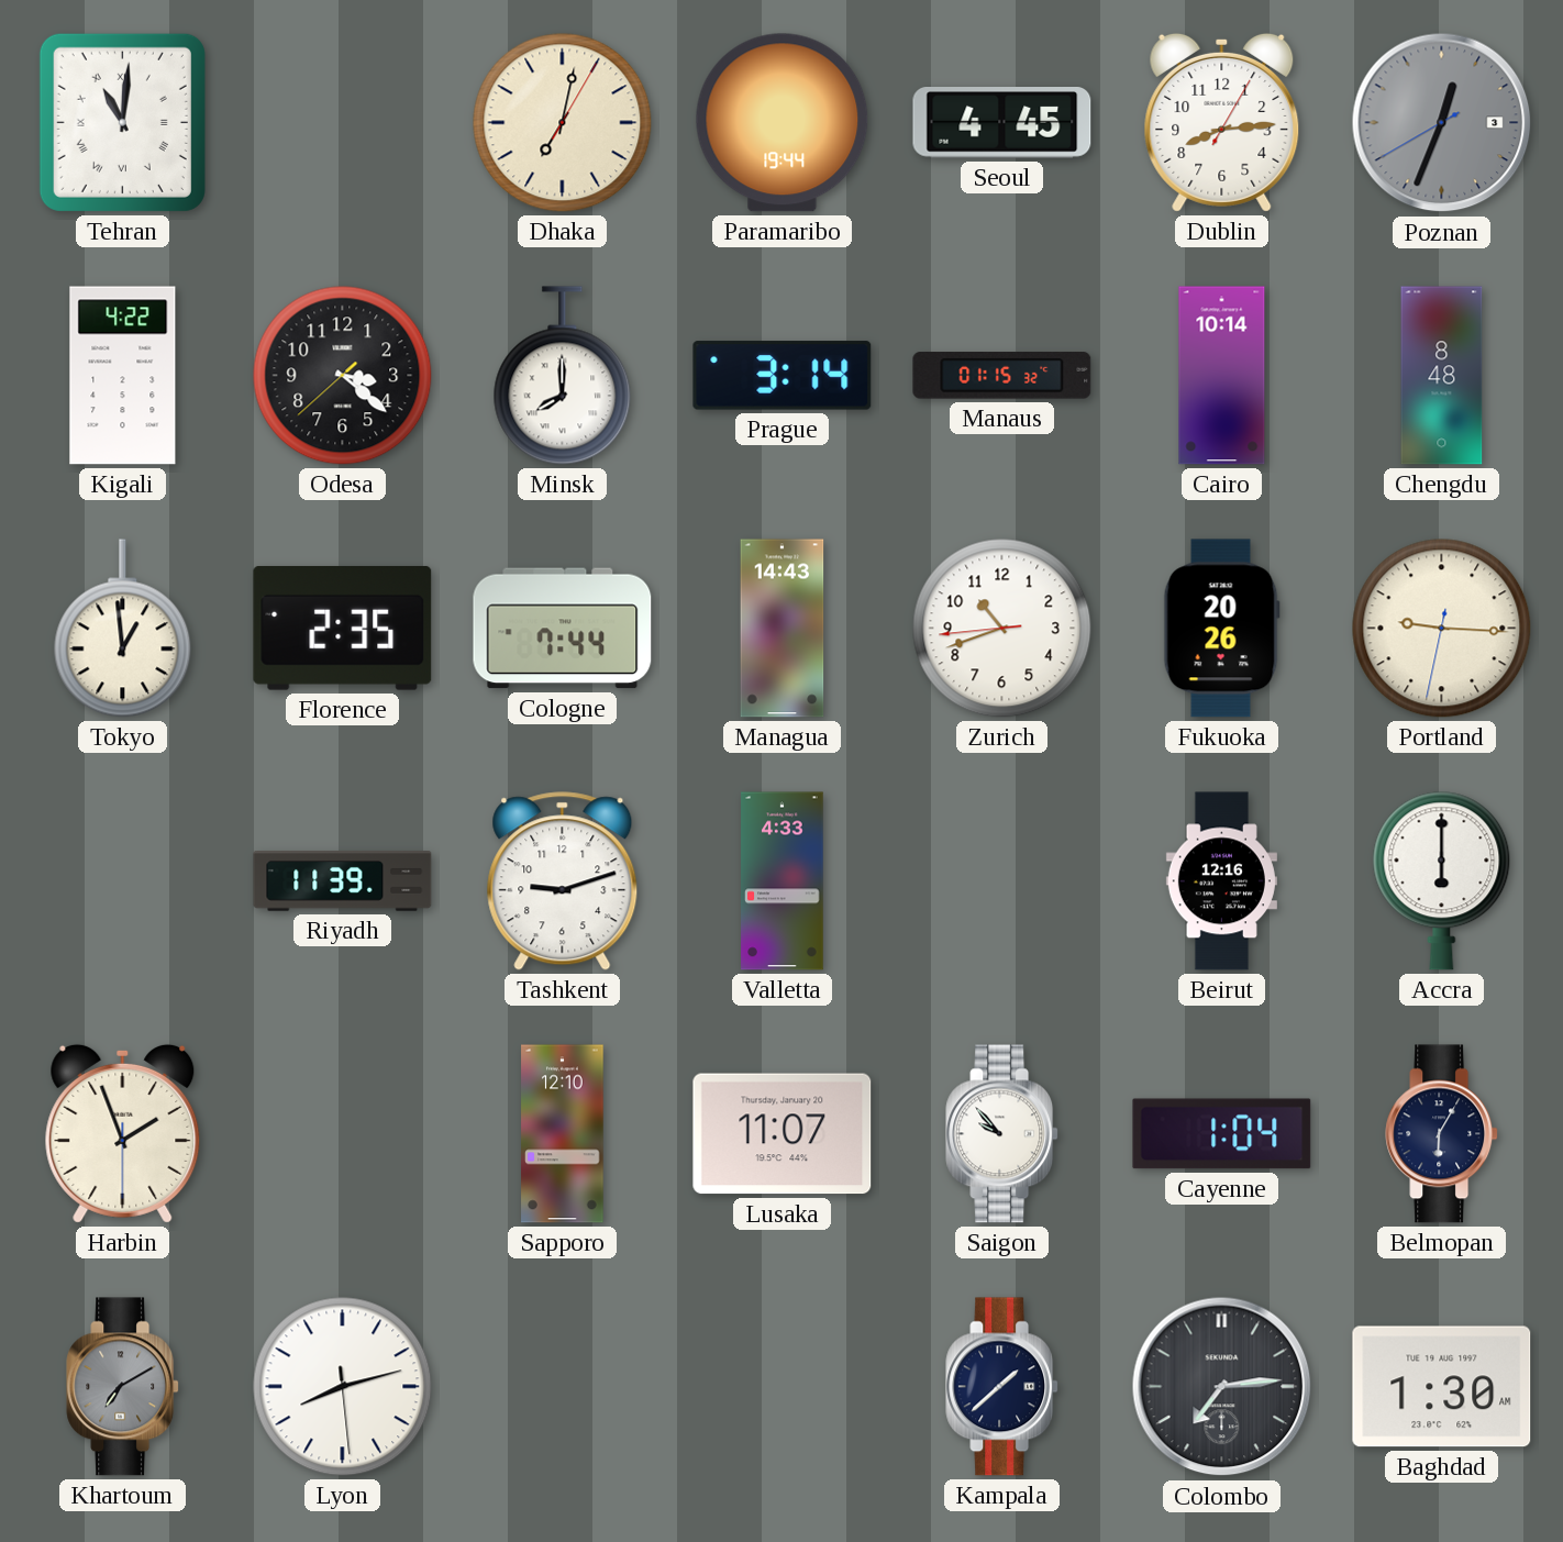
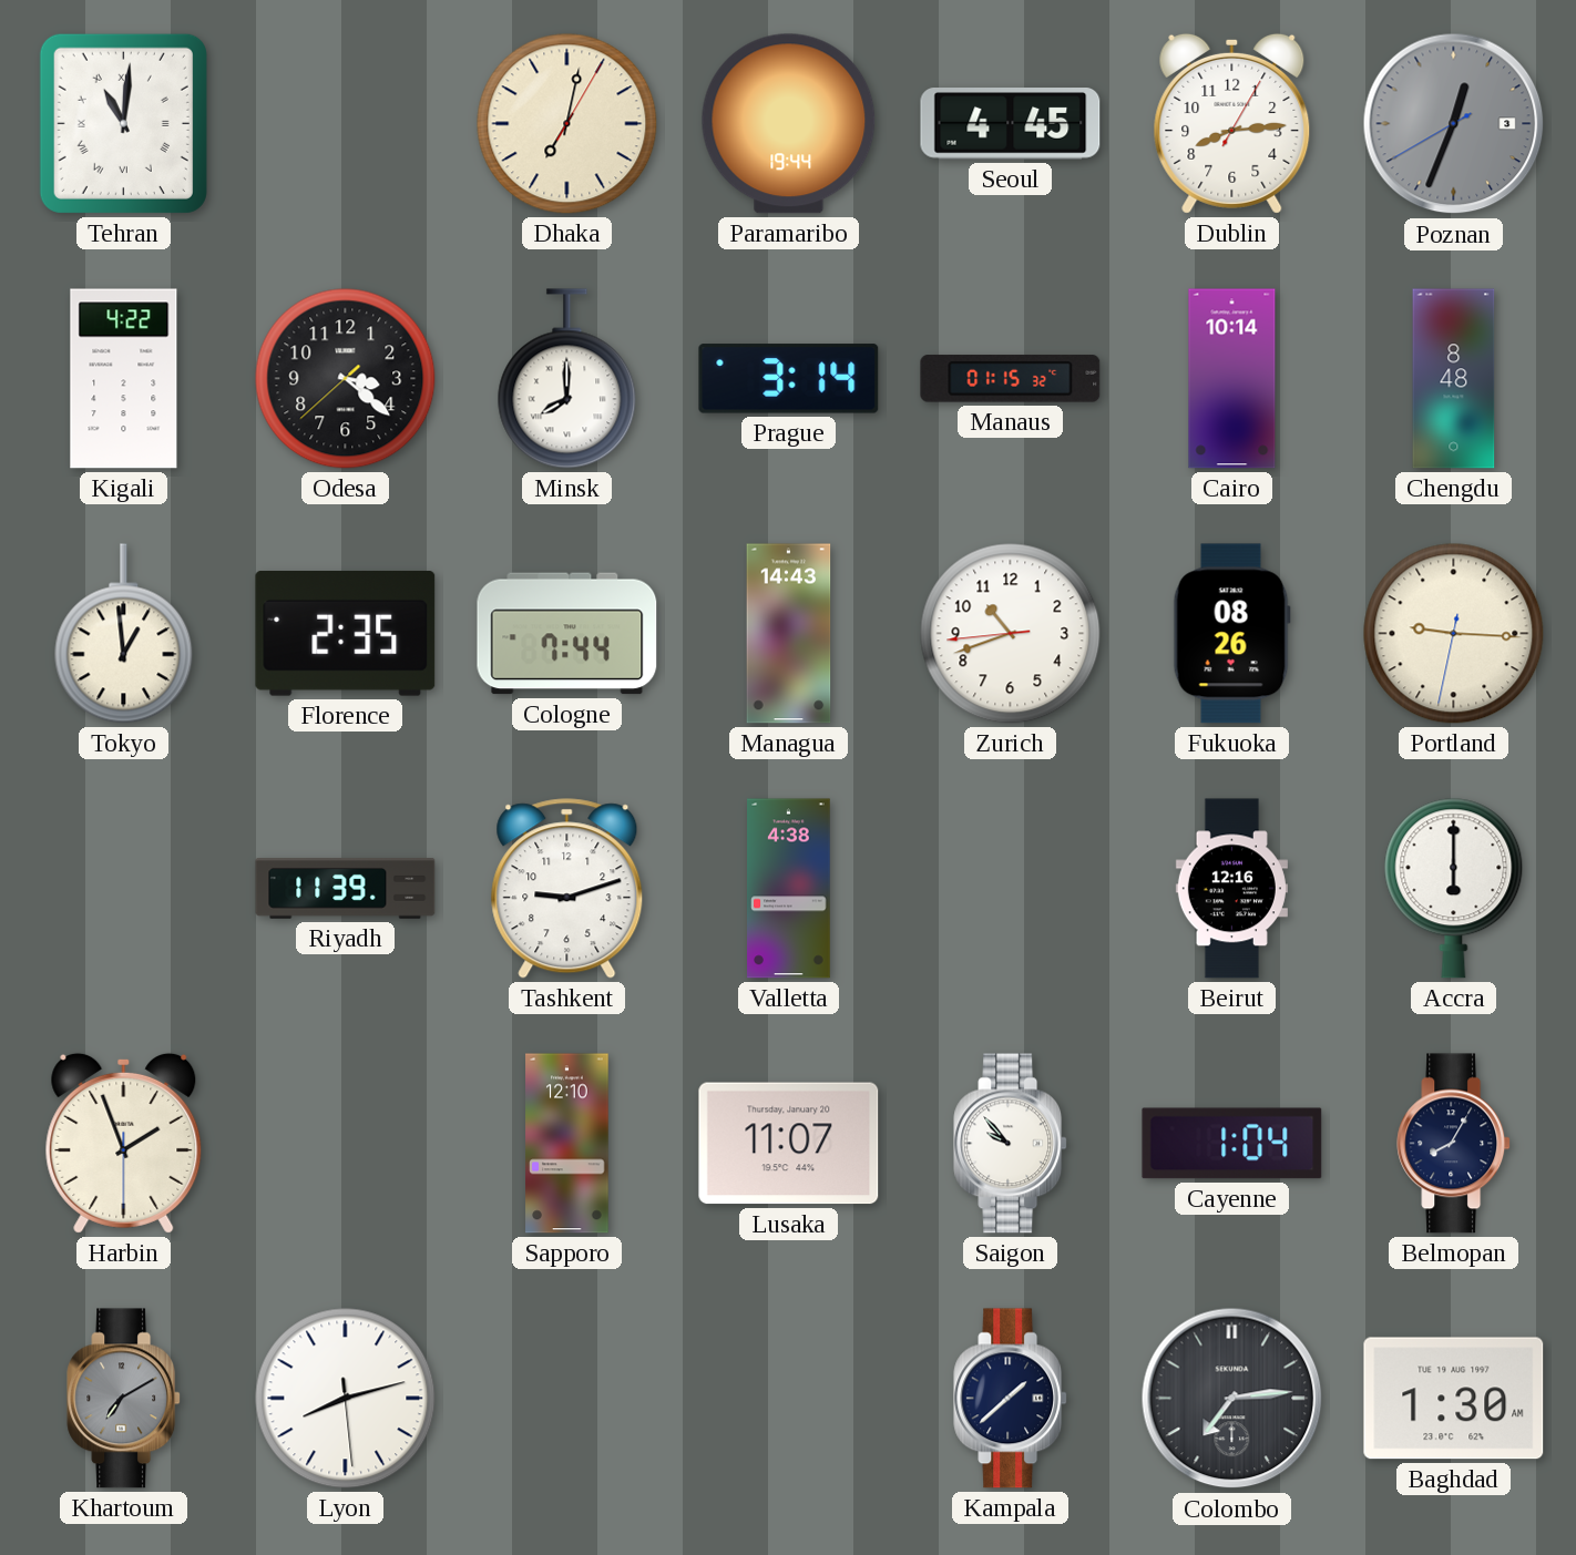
Fukuoka: 20:26 -> 08:26 (1231, 634)
Valletta: 4:33 -> 4:38 (789, 889)
Belmopan: 6:05 -> 8:05 (1454, 1144)
